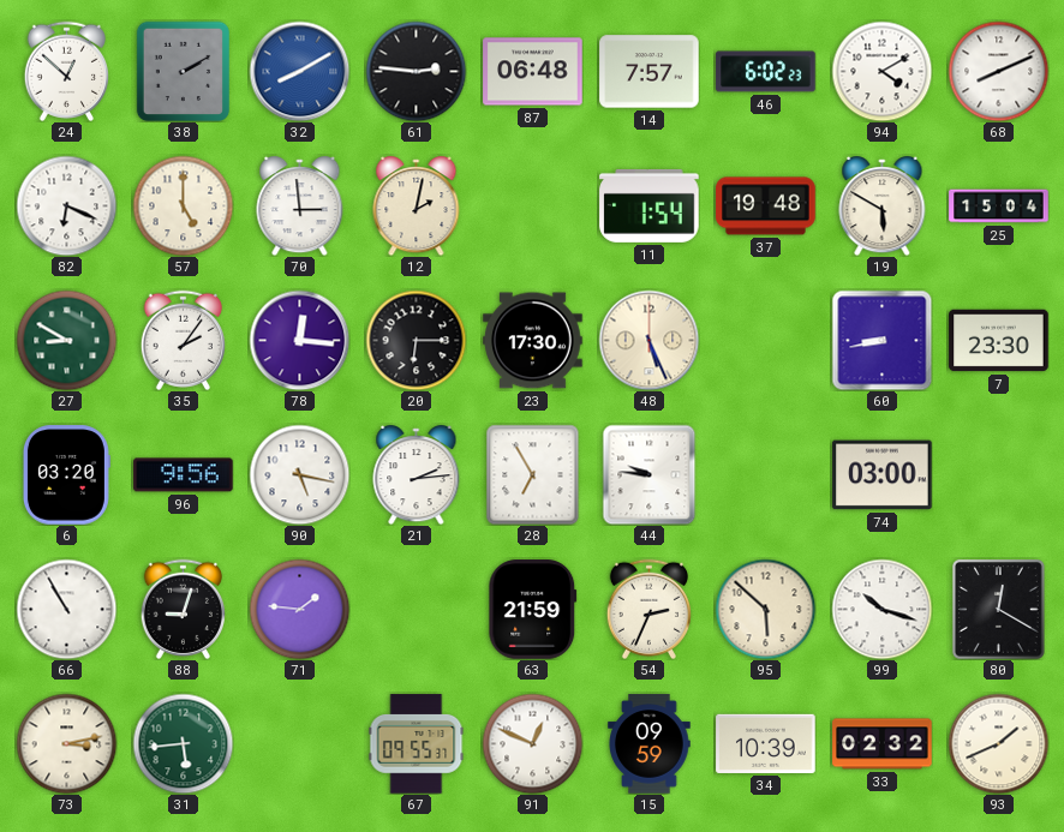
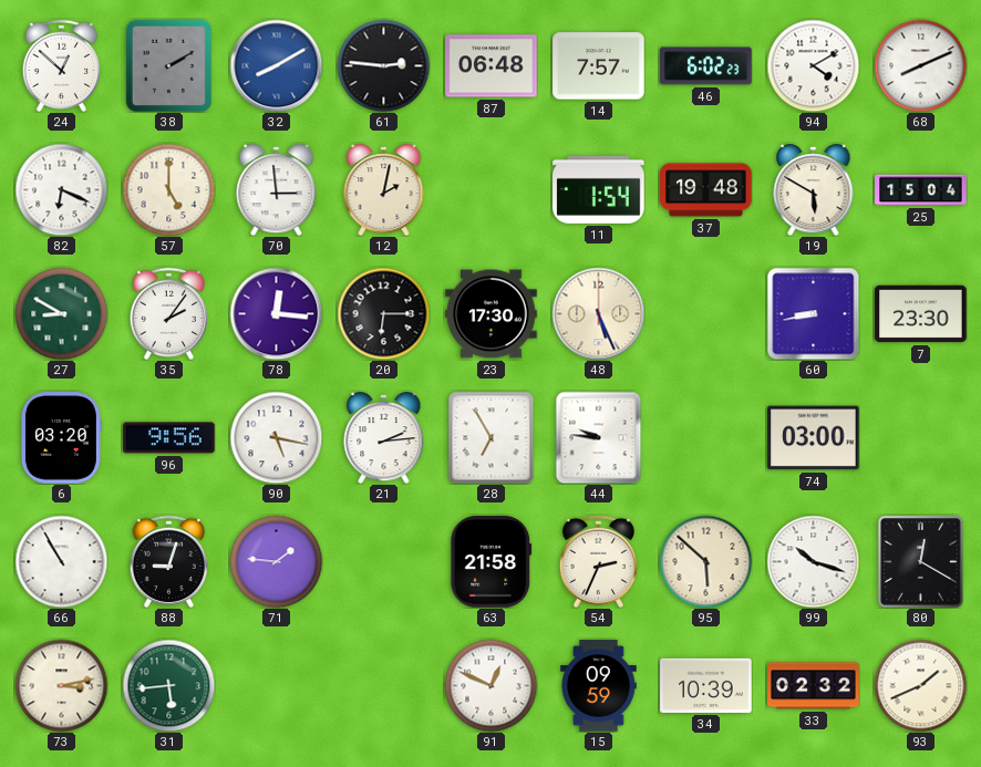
63: 21:59 -> 21:58 (492, 562)
67: 09:55 -> none (417, 744)
